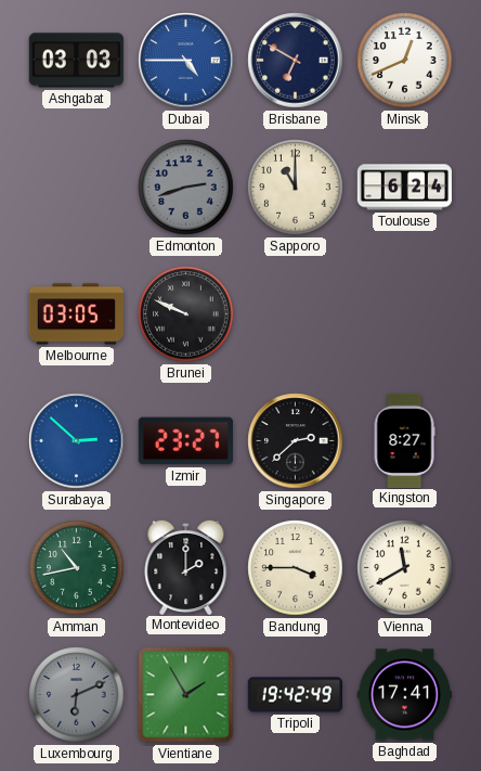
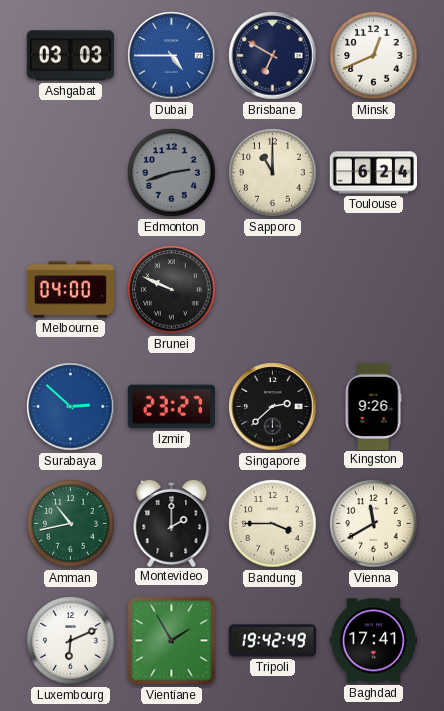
Melbourne: 03:05 -> 04:00 (70, 290)
Kingston: 8:27 -> 9:26 (373, 406)
Luxembourg dial: grey -> white (71, 641)
